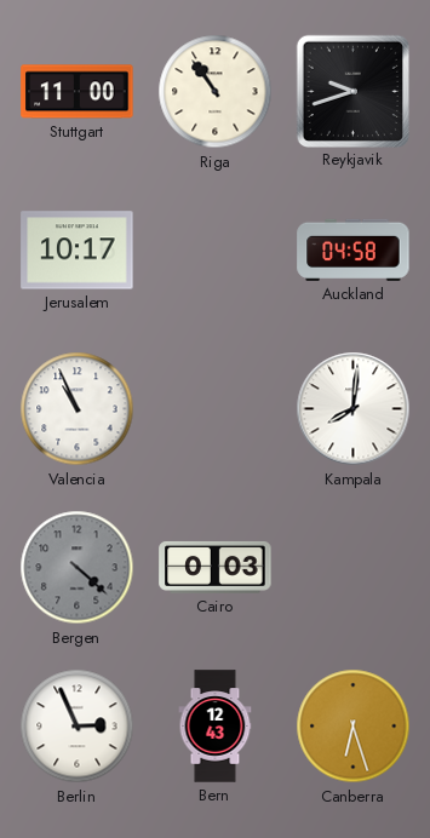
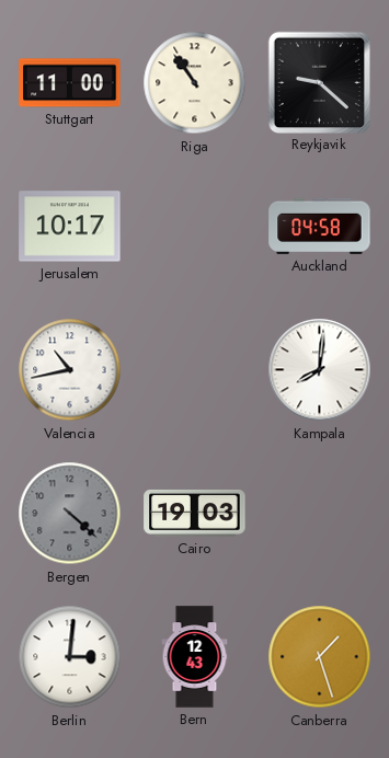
Reykjavik: 9:42 -> 9:22 (319, 82)
Valencia: 10:56 -> 10:43 (70, 370)
Cairo: 0:03 -> 19:03 (195, 513)
Berlin: 2:56 -> 3:01 (70, 657)
Canberra: 6:27 -> 1:27 (320, 657)
